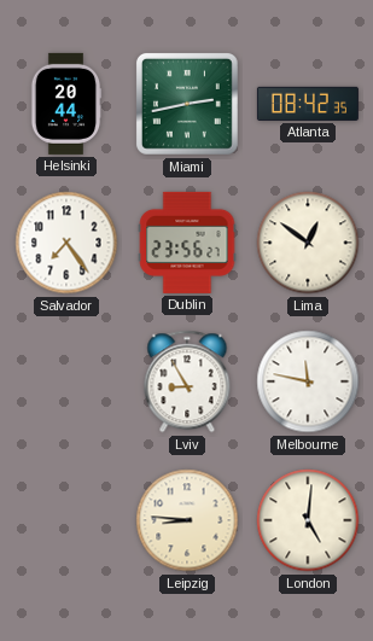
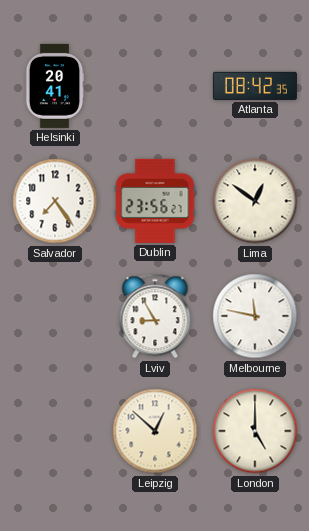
Helsinki: 20:44 -> 20:41 (55, 86)
Miami: 2:43 -> none (187, 104)
Leipzig: 8:46 -> 12:52 (155, 431)
London: 5:01 -> 5:00 (255, 431)
